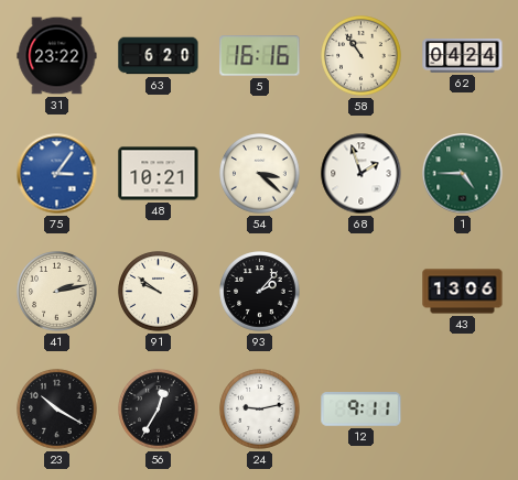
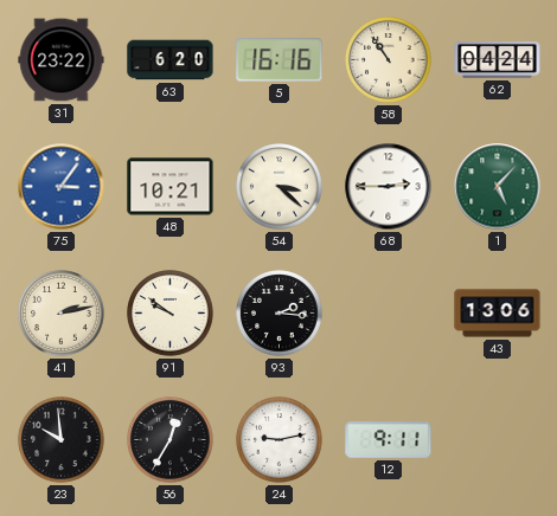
68: 1:57 -> 2:45 (389, 187)
1: 4:45 -> 5:07 (498, 187)
93: 2:07 -> 2:16 (280, 314)
23: 10:20 -> 9:59 (62, 440)
